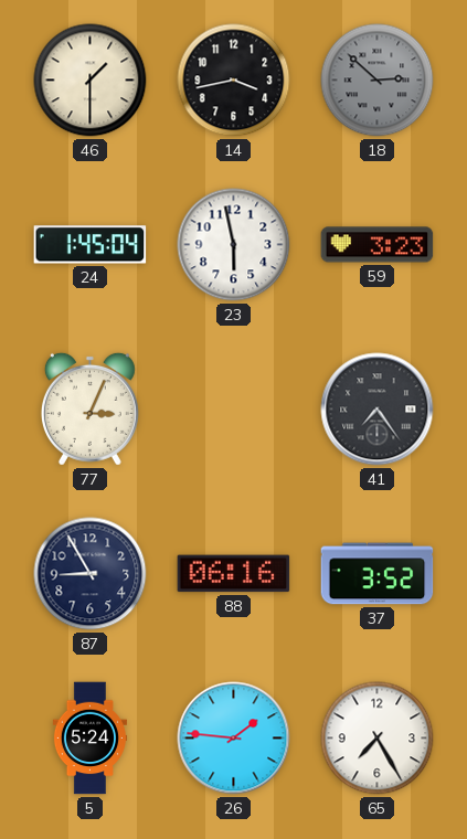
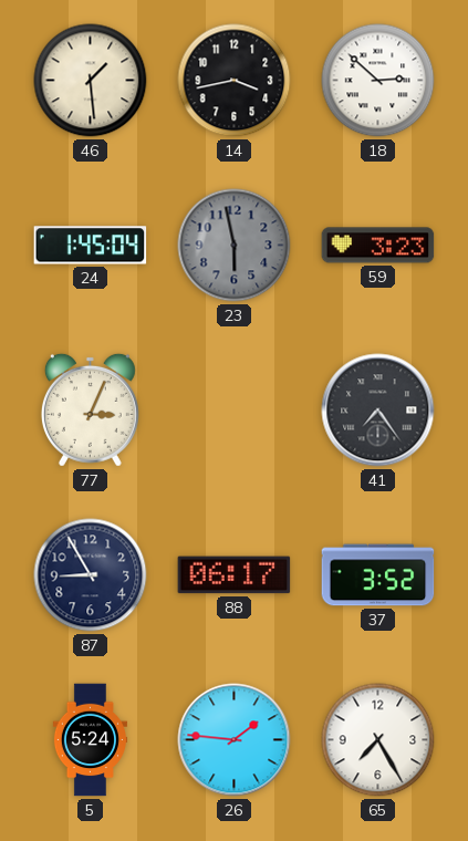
46: 1:30 -> 1:29 (91, 81)
18 dial: grey -> white (378, 81)
23 dial: white -> grey (235, 246)
88: 06:16 -> 06:17 (235, 575)
